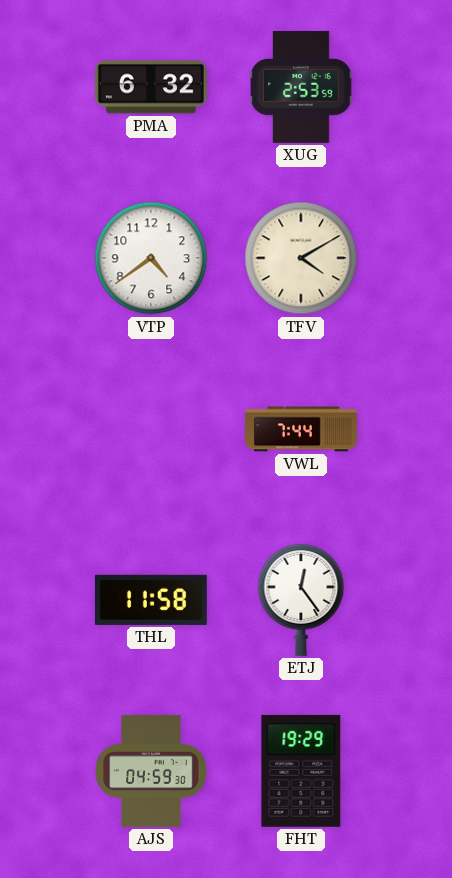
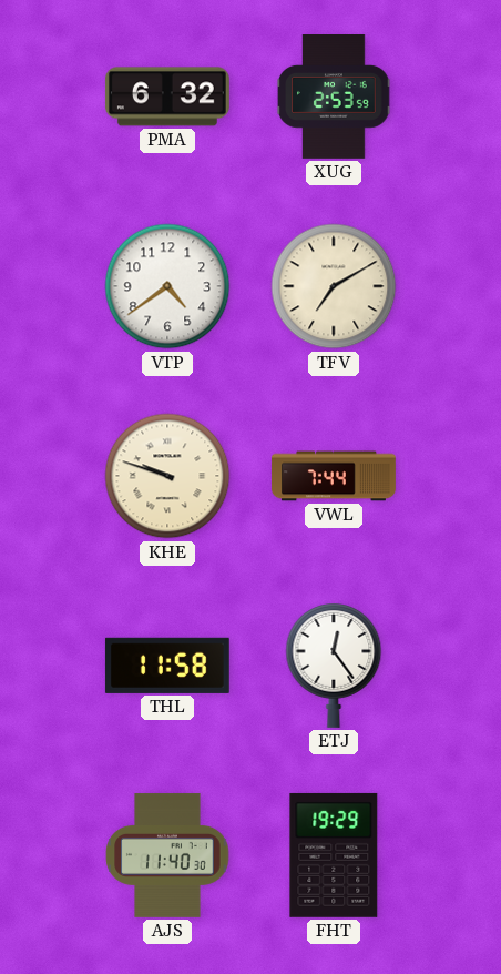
TFV: 4:10 -> 7:10 (334, 286)
KHE: none -> 9:48 (167, 476)
AJS: 04:59 -> 11:40 (167, 856)
